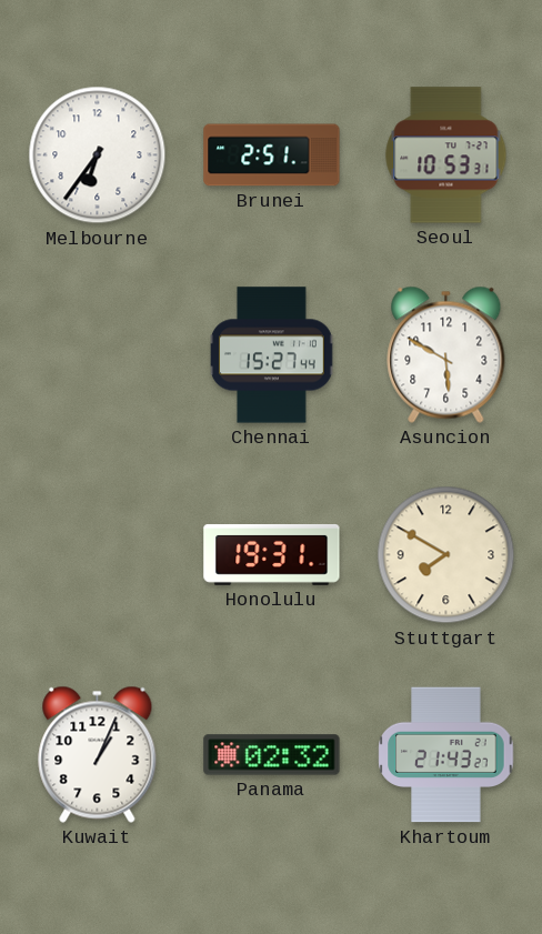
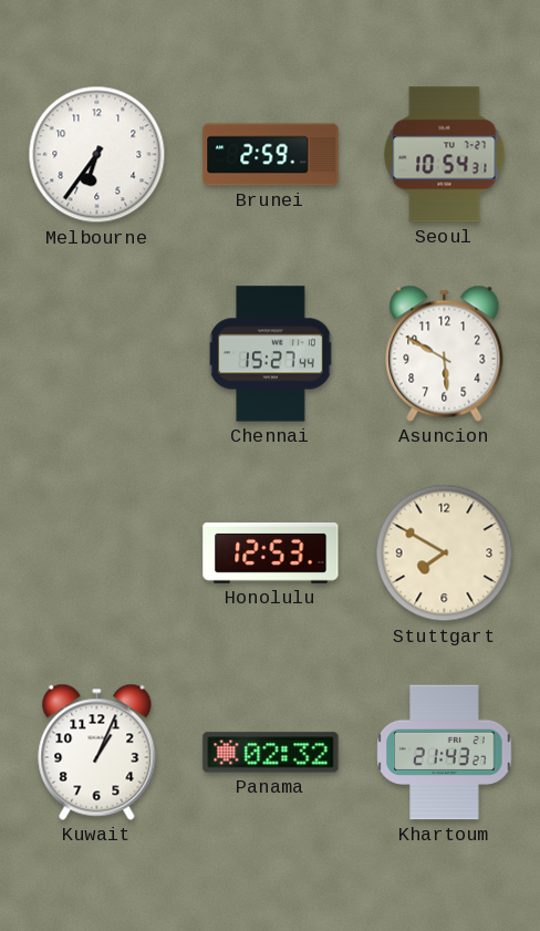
Brunei: 2:51 -> 2:59 (271, 155)
Seoul: 10:53 -> 10:54 (445, 155)
Honolulu: 19:31 -> 12:53 (271, 552)
